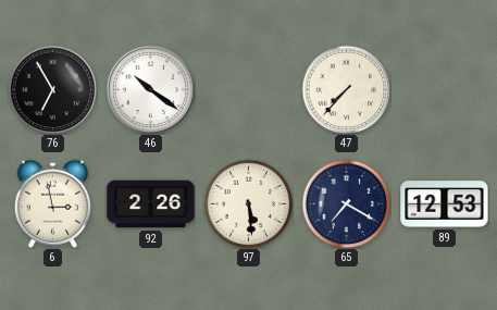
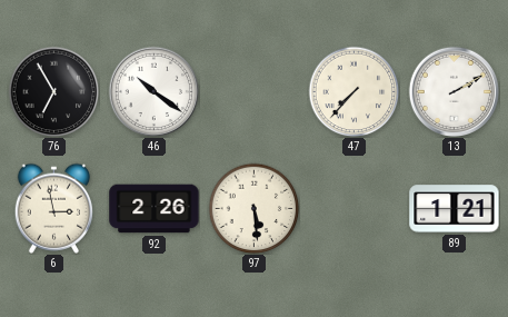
13: none -> 2:10 (454, 91)
65: 7:20 -> none (346, 203)
89: 12:53 -> 1:21 (455, 209)
